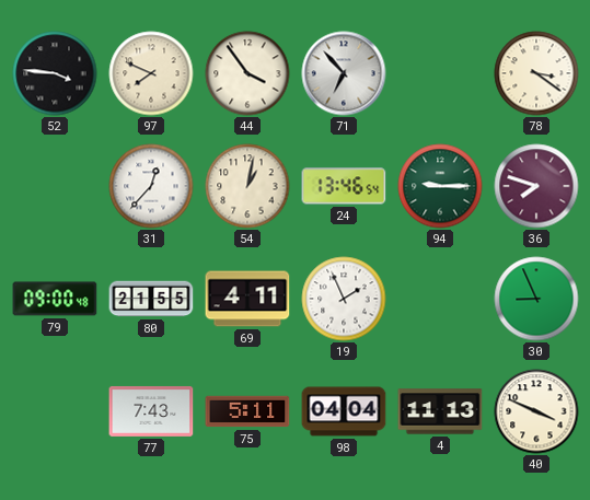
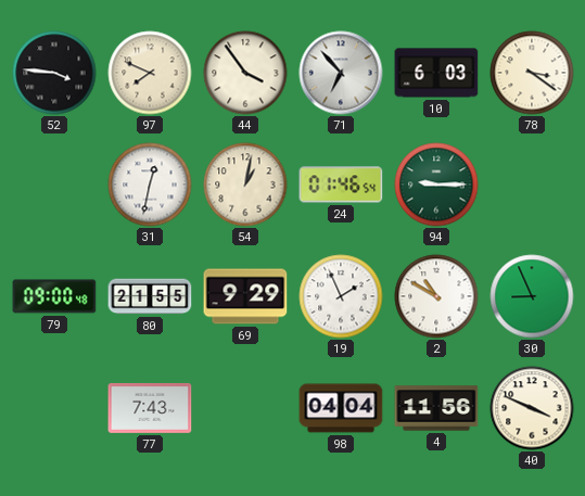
10: none -> 6:03 (436, 73)
31: 12:37 -> 12:32 (150, 185)
24: 13:46 -> 01:46 (341, 185)
36: 7:48 -> none (536, 186)
69: 4:11 -> 9:29 (245, 296)
2: none -> 10:50 (436, 296)
75: 5:11 -> none (247, 411)
4: 11:13 -> 11:56 (436, 408)
